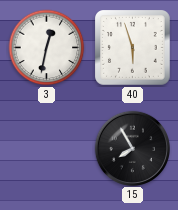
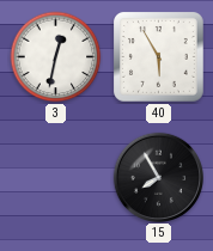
40: 5:57 -> 5:55 (159, 57)
